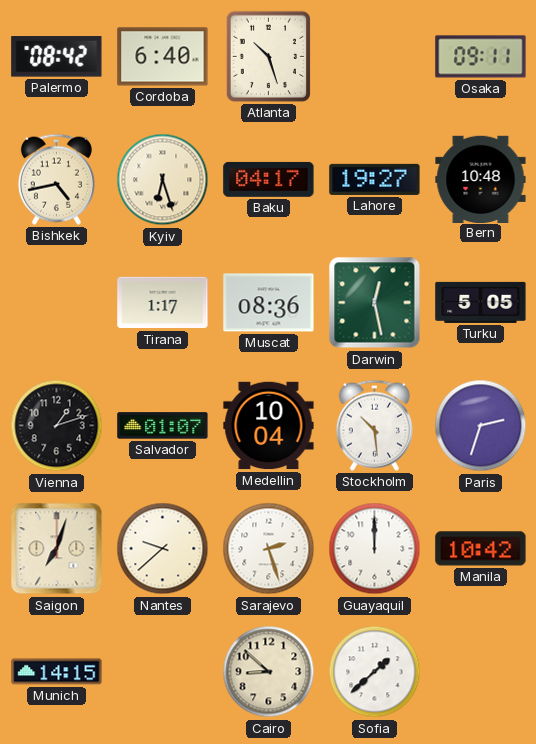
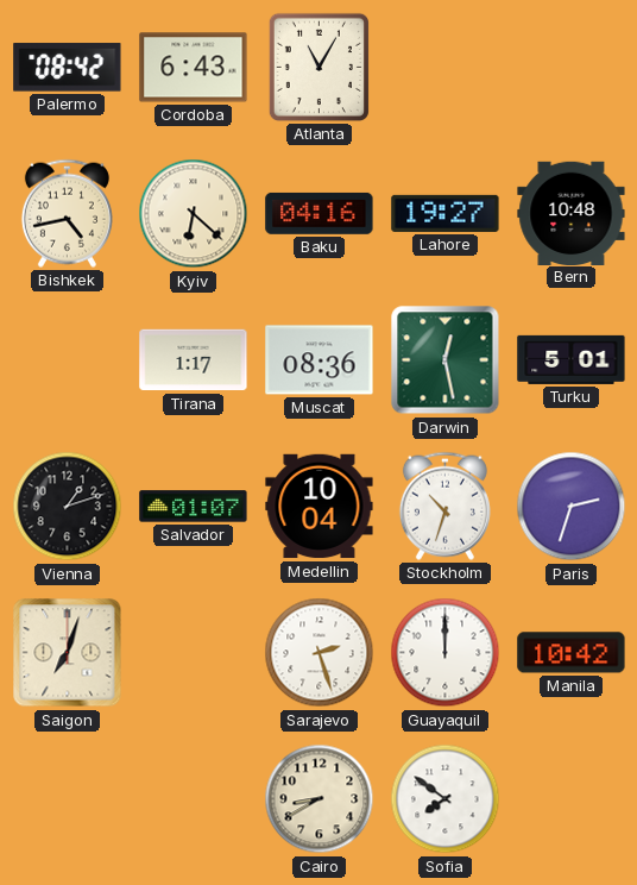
Cordoba: 6:40 -> 6:43 (194, 68)
Atlanta: 10:27 -> 11:05 (318, 67)
Osaka: 09:11 -> none (481, 57)
Kyiv: 6:27 -> 6:22 (194, 214)
Baku: 04:17 -> 04:16 (320, 213)
Turku: 5:05 -> 5:01 (572, 359)
Stockholm: 10:29 -> 10:33 (444, 506)
Nantes: 9:38 -> none (163, 549)
Munich: 14:15 -> none (57, 672)
Cairo: 8:52 -> 8:40 (320, 799)
Sofia: 1:38 -> 7:51 (446, 799)
